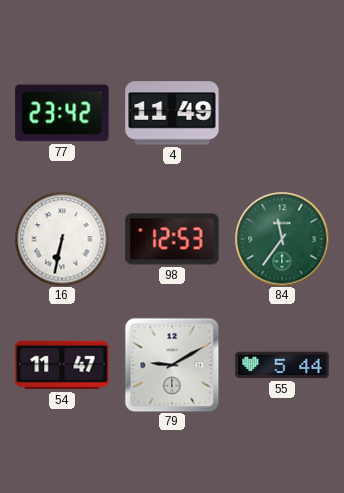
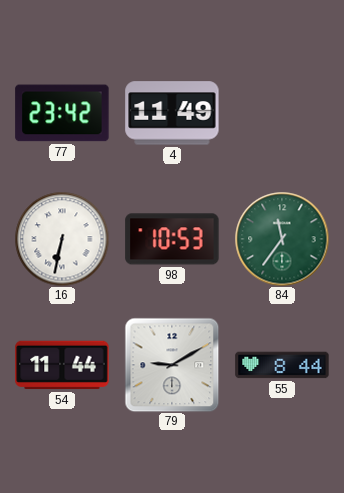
98: 12:53 -> 10:53 (172, 239)
54: 11:47 -> 11:44 (62, 365)
55: 5:44 -> 8:44 (282, 365)
